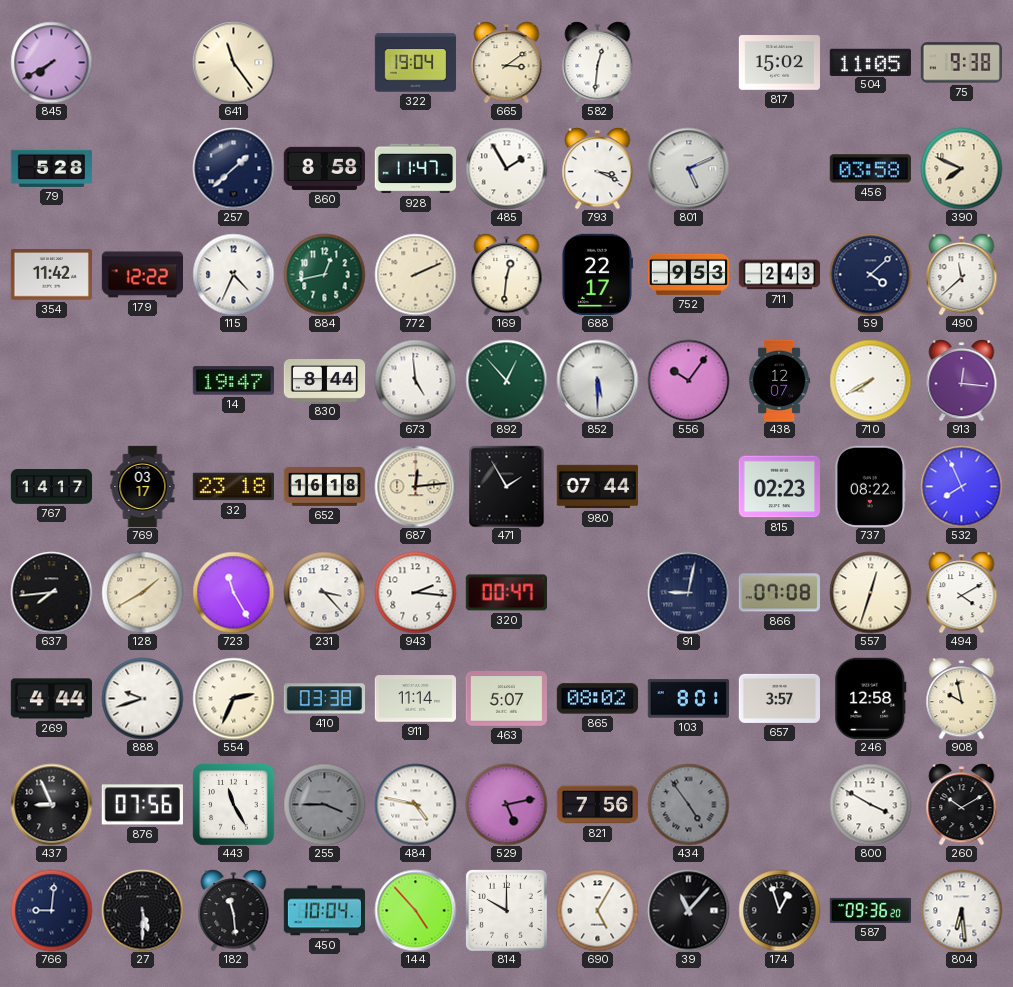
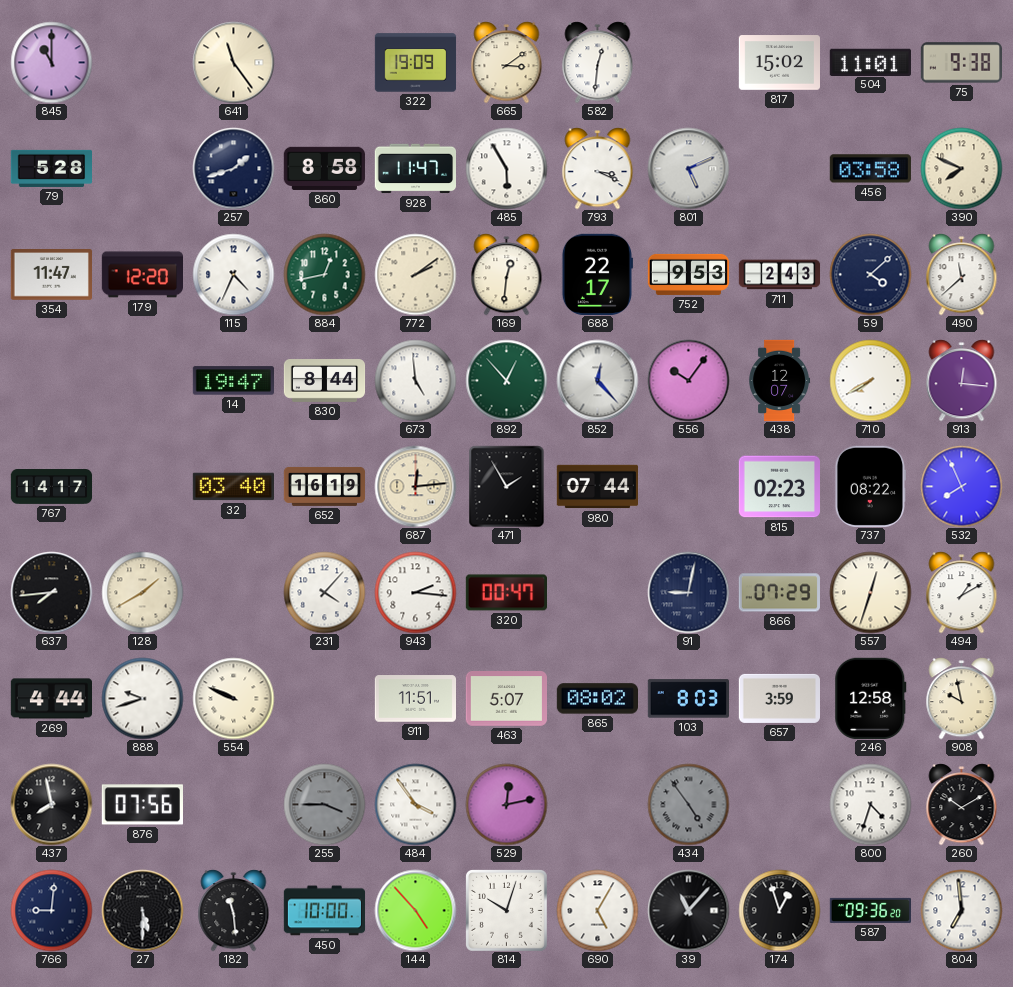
845: 7:40 -> 11:00 (51, 62)
322: 19:04 -> 19:09 (415, 63)
504: 11:05 -> 11:01 (870, 62)
257: 1:38 -> 1:42 (233, 168)
485: 1:55 -> 5:55 (506, 168)
354: 11:42 -> 11:47 (51, 275)
179: 12:22 -> 12:20 (142, 275)
772: 2:11 -> 2:09 (415, 274)
852: 5:30 -> 12:23 (597, 380)
769: 03:17 -> none (143, 486)
32: 23:18 -> 03:40 (233, 487)
652: 16:18 -> 16:19 (324, 486)
723: 11:25 -> none (233, 592)
231: 3:23 -> 4:07 (324, 592)
866: 07:08 -> 07:29 (779, 593)
494: 4:10 -> 1:10 (962, 592)
554: 2:34 -> 9:49 (233, 698)
410: 03:38 -> none (324, 699)
911: 11:14 -> 11:51 (415, 699)
103: 8:01 -> 8:03 (688, 699)
657: 3:57 -> 3:59 (779, 698)
437: 8:56 -> 7:58 (51, 804)
443: 11:25 -> none (233, 804)
484: 4:47 -> 3:54 (415, 804)
529: 5:13 -> 12:13 (506, 804)
821: 7:56 -> none (597, 805)
800: 3:50 -> 4:33 (870, 804)
450: 10:04 -> 10:00 (324, 911)
814: 10:00 -> 10:03 (506, 910)
804: 6:29 -> 6:59 (961, 910)
